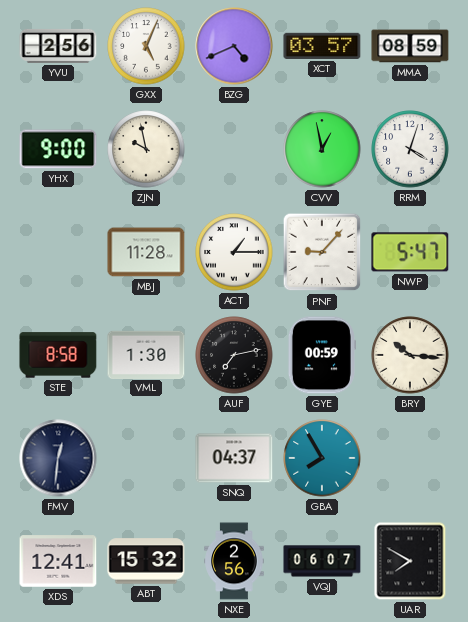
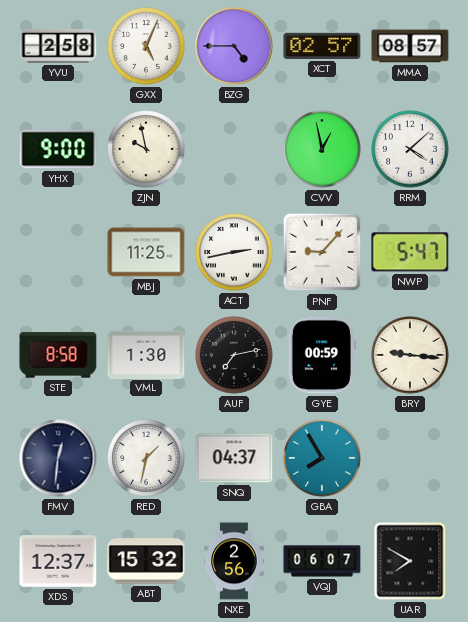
YVU: 2:56 -> 2:58 (58, 46)
BZG: 4:41 -> 4:45 (234, 46)
XCT: 03:57 -> 02:57 (322, 46)
MMA: 08:59 -> 08:57 (410, 46)
RRM: 4:03 -> 4:08 (410, 149)
MBJ: 11:28 -> 11:25 (146, 252)
ACT: 1:15 -> 2:43 (234, 252)
BRY: 10:16 -> 9:16 (410, 355)
RED: none -> 1:32 (146, 458)
XDS: 12:41 -> 12:37 (58, 561)
